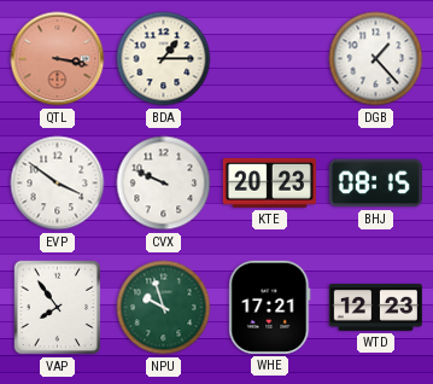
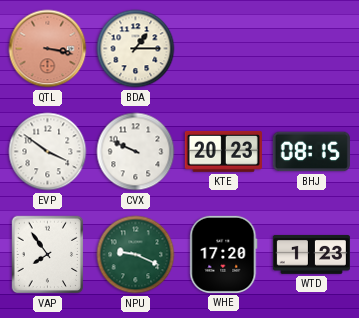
DGB: 1:23 -> none (376, 59)
NPU: 9:57 -> 9:19 (136, 255)
WHE: 17:21 -> 17:20 (224, 254)
WTD: 12:23 -> 1:23 (311, 254)
